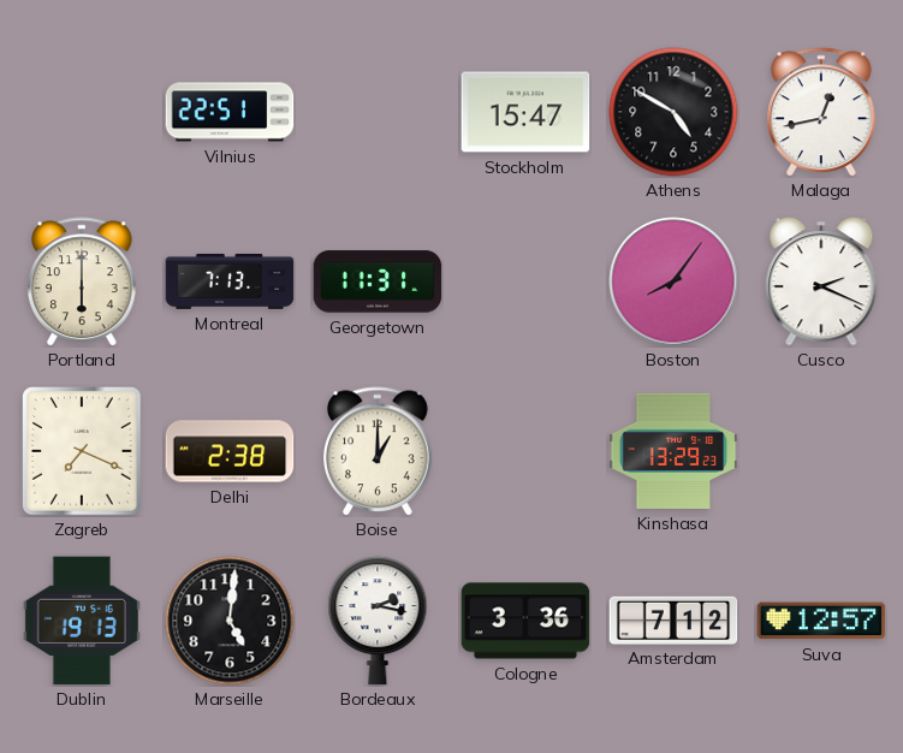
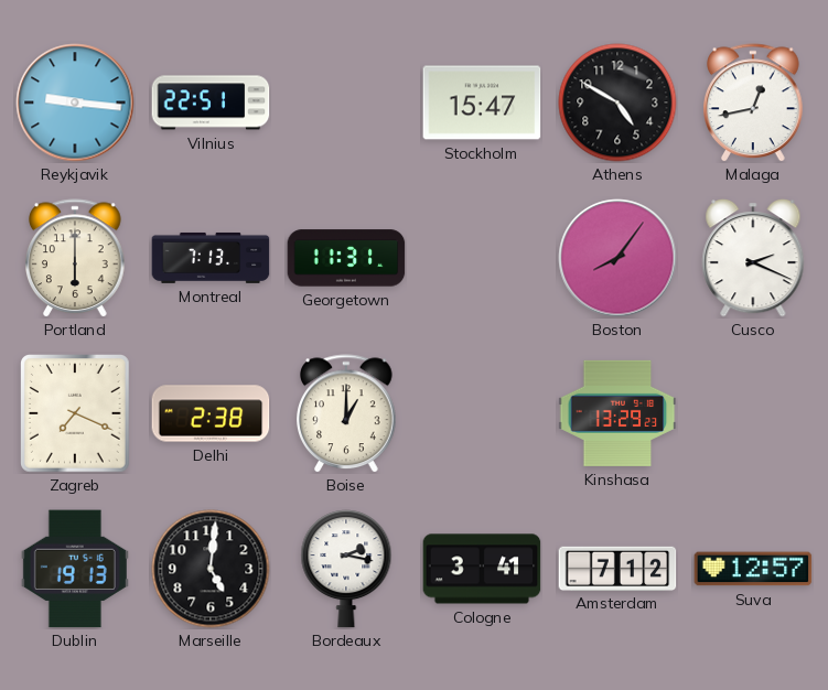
Reykjavik: none -> 9:16 (75, 103)
Cologne: 3:36 -> 3:41 (482, 569)
